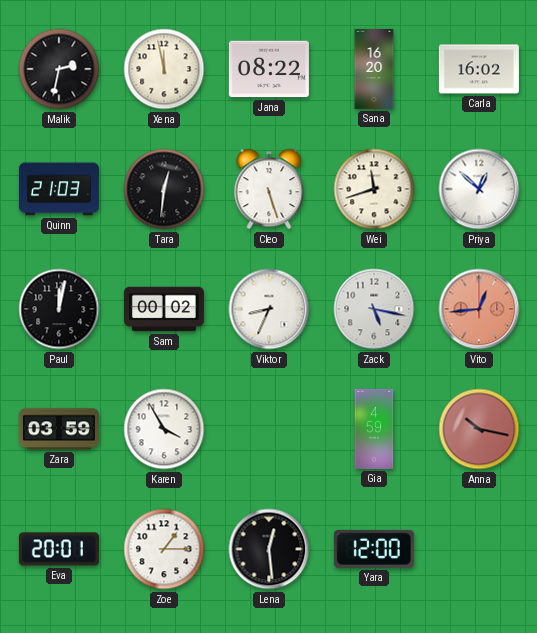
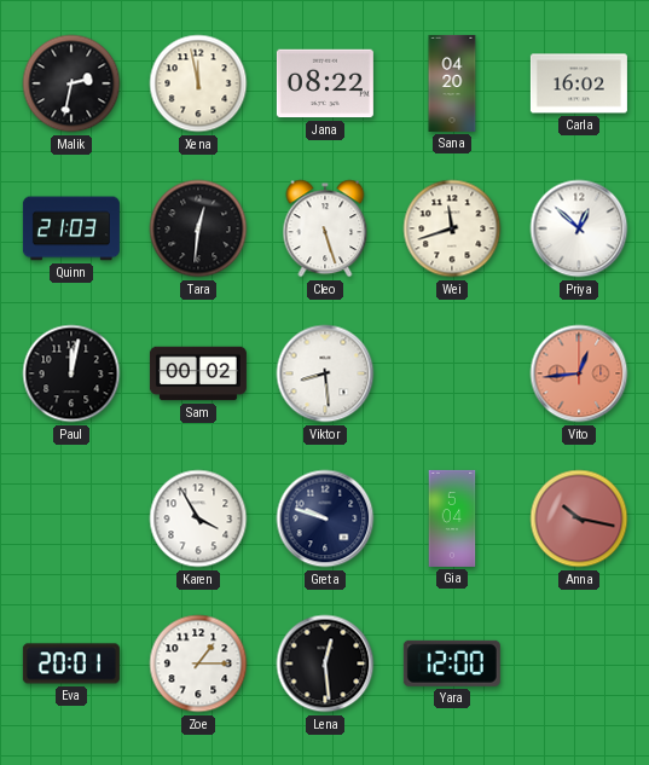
Sana: 16:20 -> 04:20 (452, 83)
Viktor: 8:34 -> 8:29 (325, 373)
Zack: 5:17 -> none (374, 309)
Zara: 03:59 -> none (59, 429)
Greta: none -> 9:48 (325, 518)
Gia: 4:59 -> 5:04 (452, 518)
